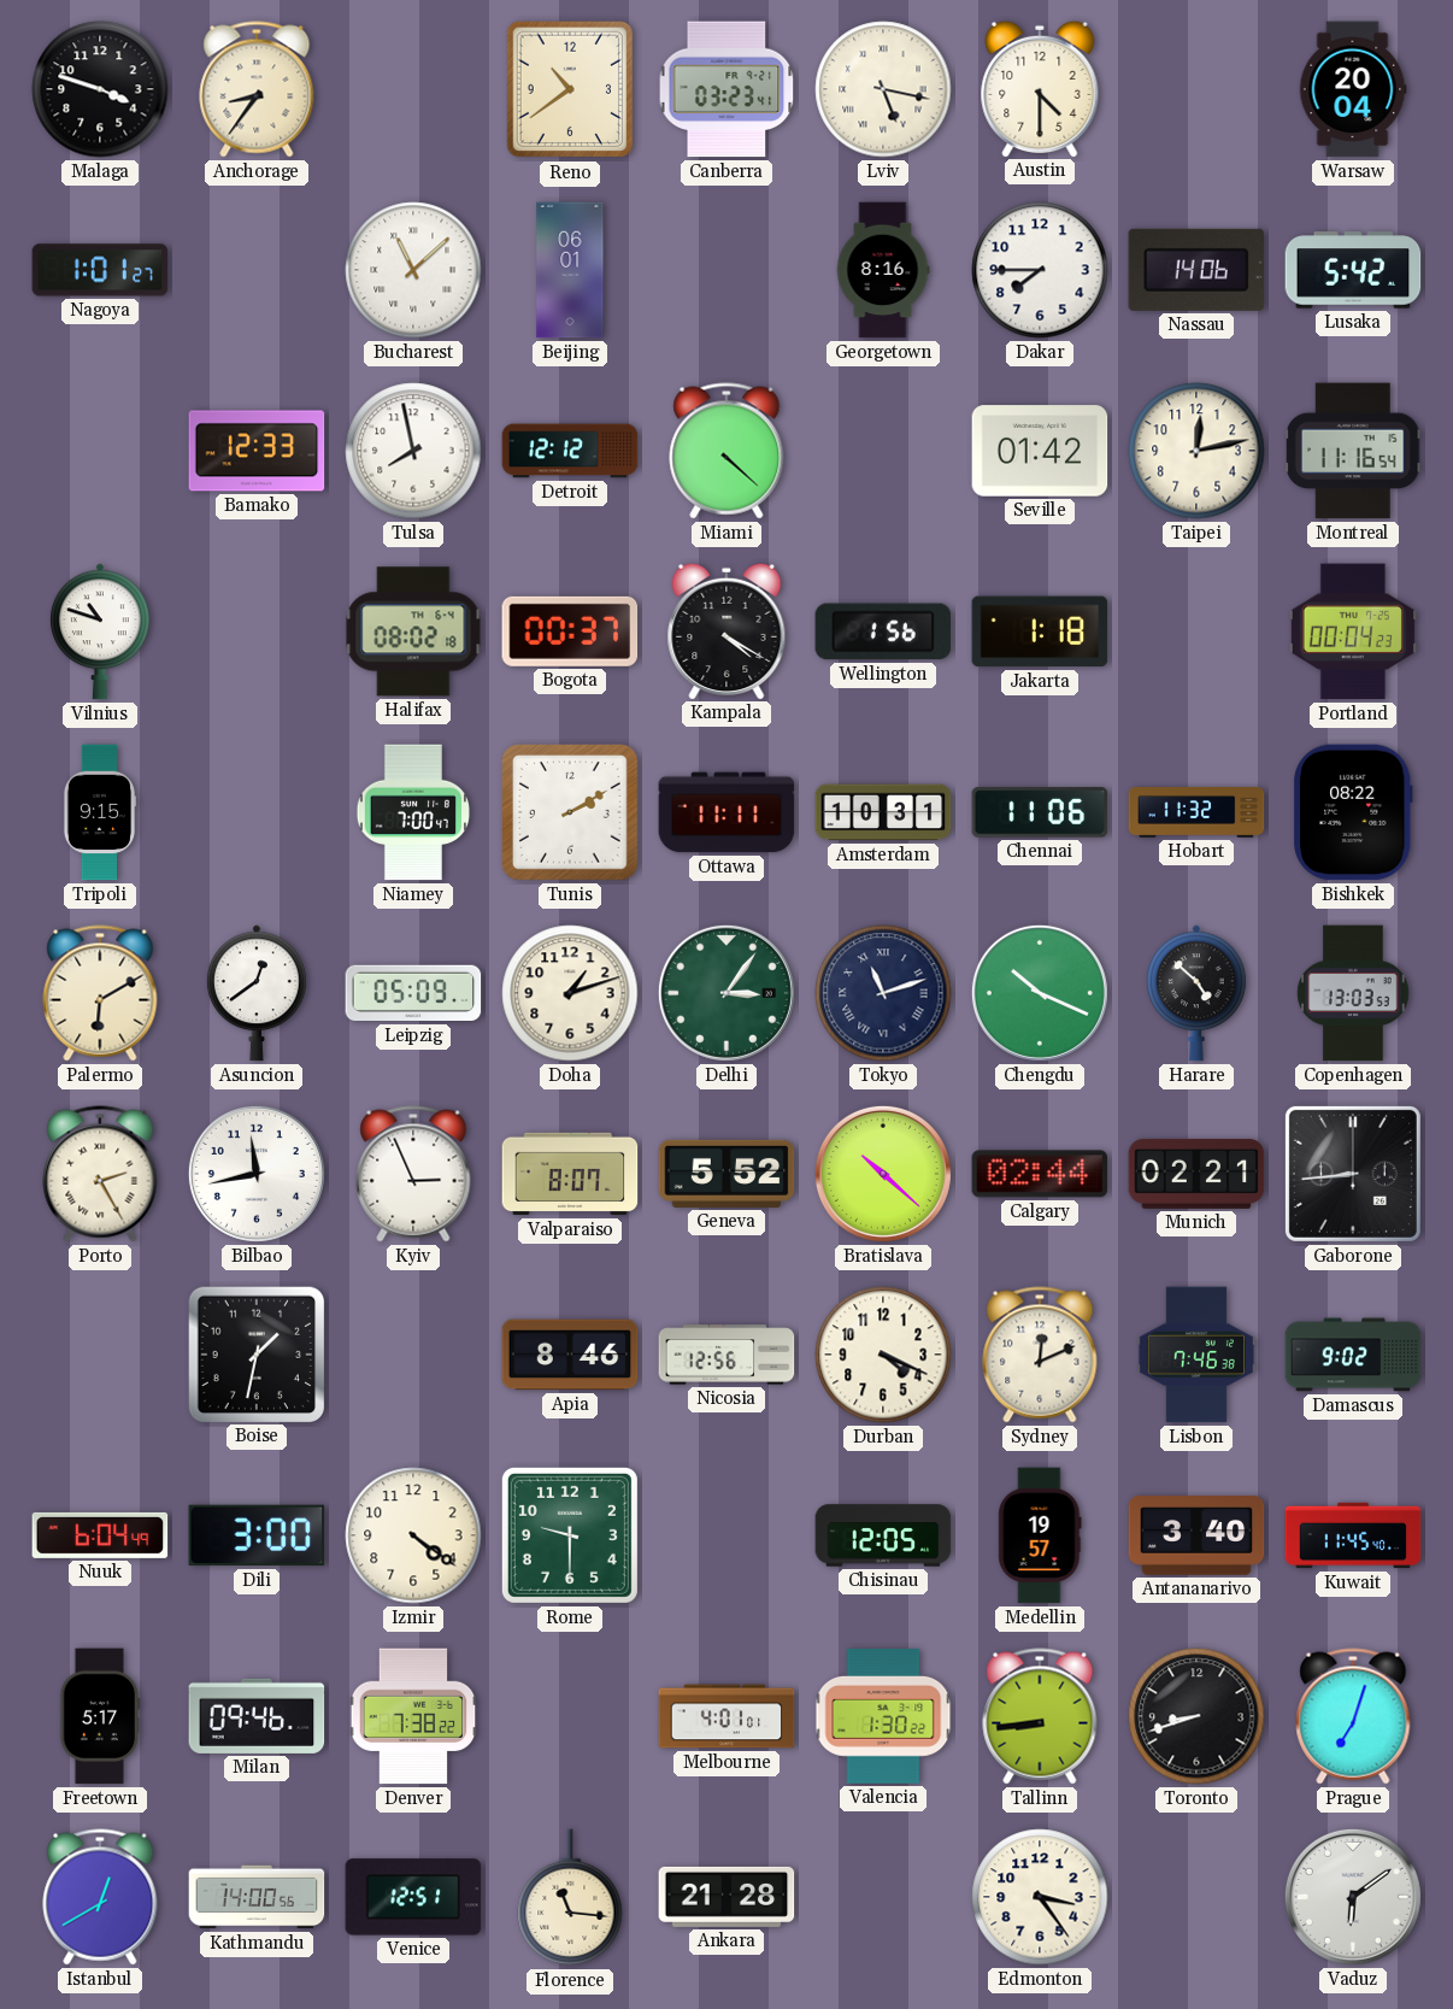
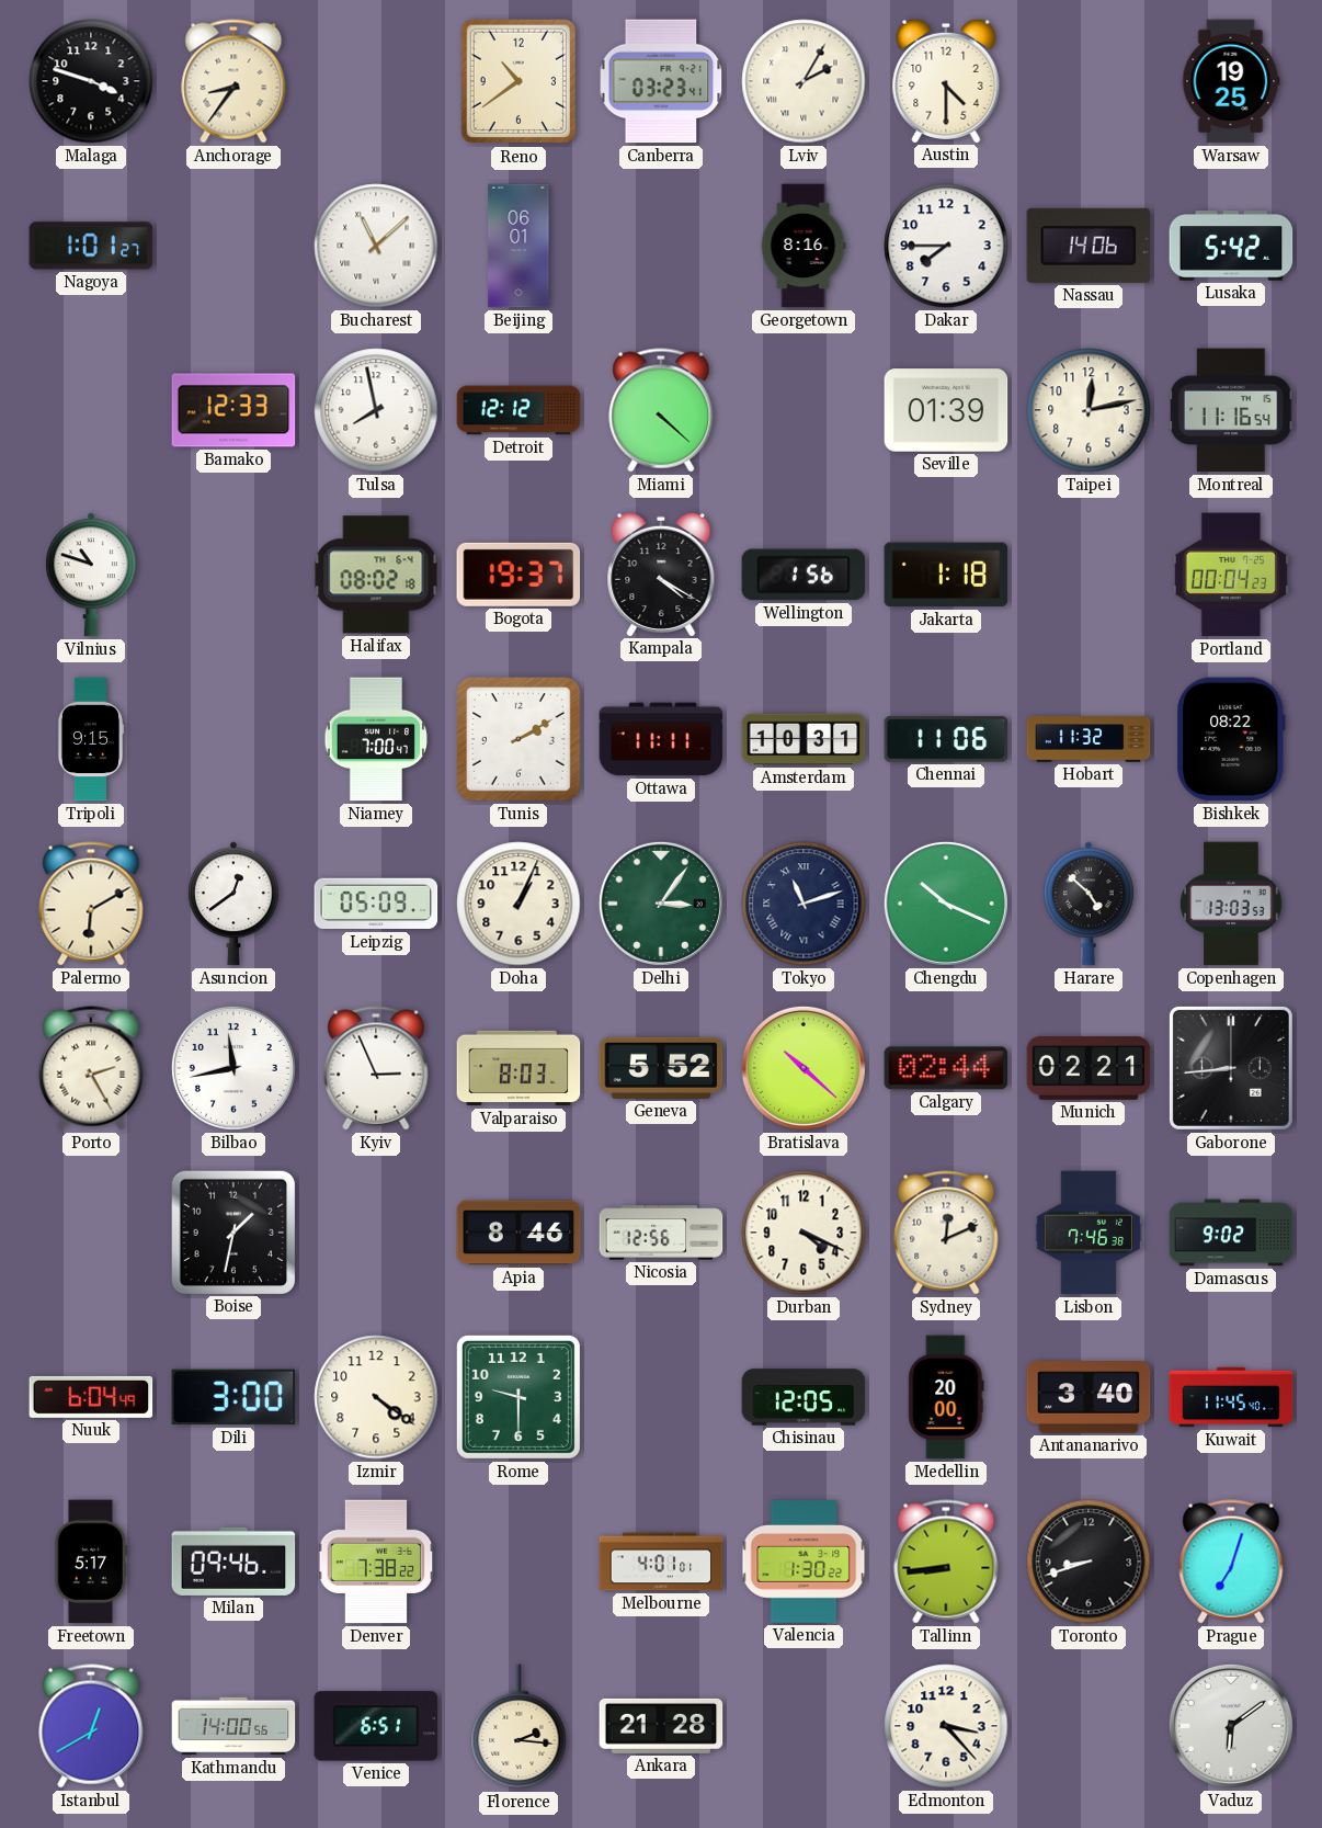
Lviv: 5:17 -> 2:05 (804, 81)
Warsaw: 20:04 -> 19:25 (1231, 81)
Seville: 01:42 -> 01:39 (946, 410)
Bogota: 00:37 -> 19:37 (518, 575)
Doha: 1:12 -> 1:04 (518, 904)
Valparaiso: 8:07 -> 8:03 (518, 1068)
Medellin: 19:57 -> 20:00 (946, 1397)
Venice: 12:51 -> 6:51 (376, 1726)
Florence: 11:16 -> 2:16 (518, 1727)
Edmonton: 3:24 -> 3:23 (946, 1726)
